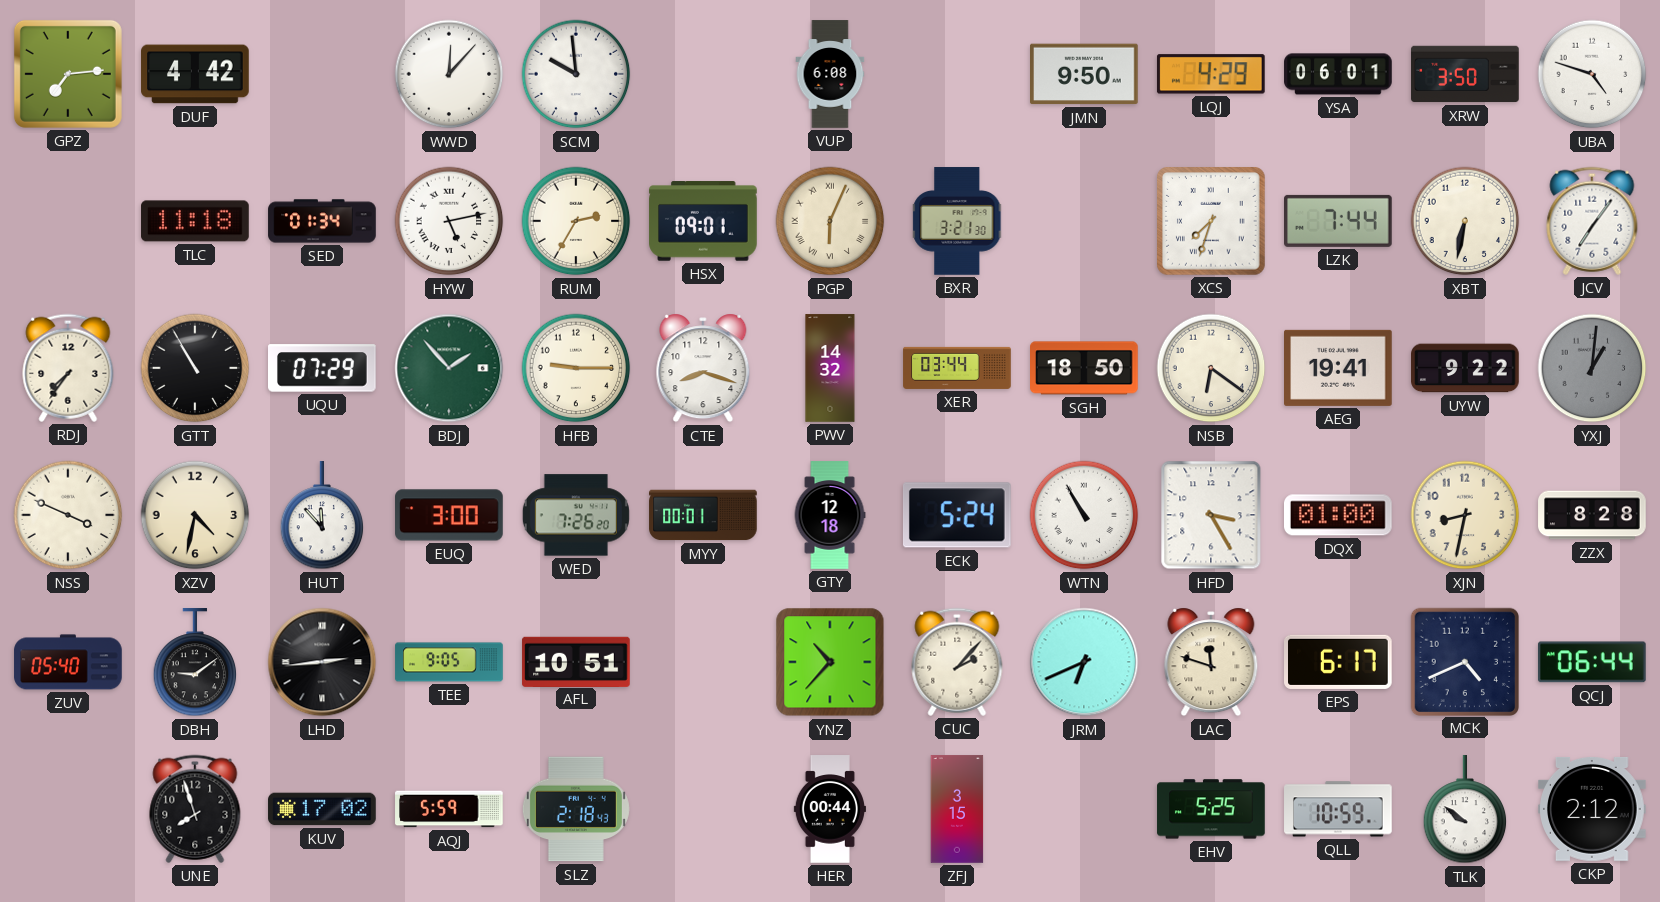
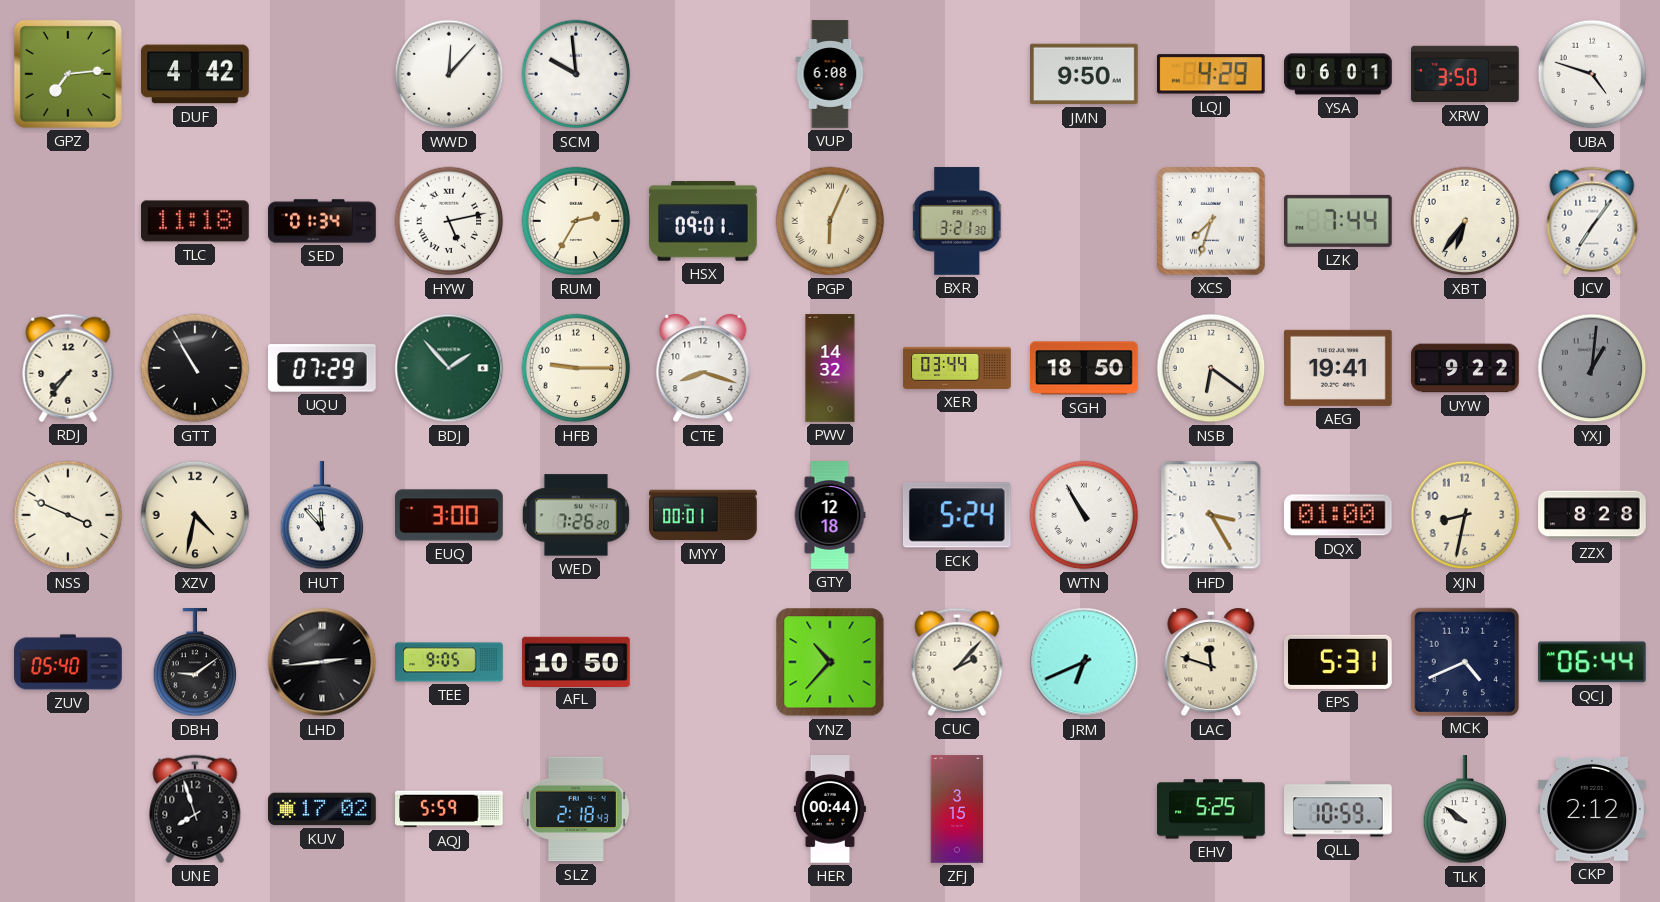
XBT: 6:32 -> 6:36 (1465, 221)
AFL: 10:51 -> 10:50 (576, 661)
EPS: 6:17 -> 5:31 (1338, 662)
